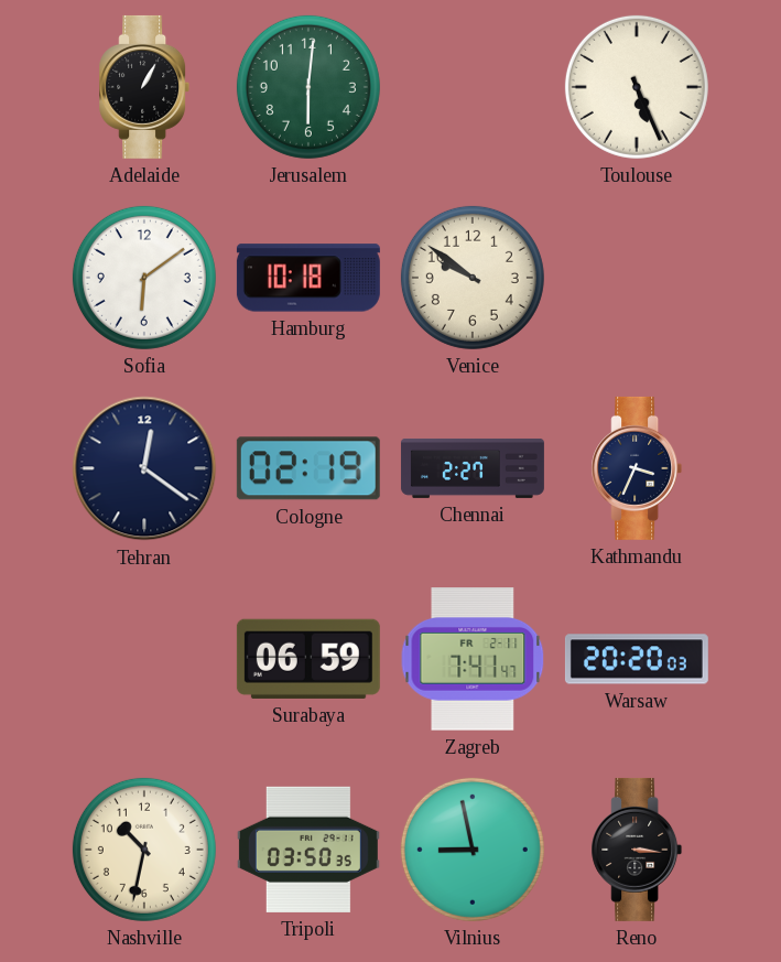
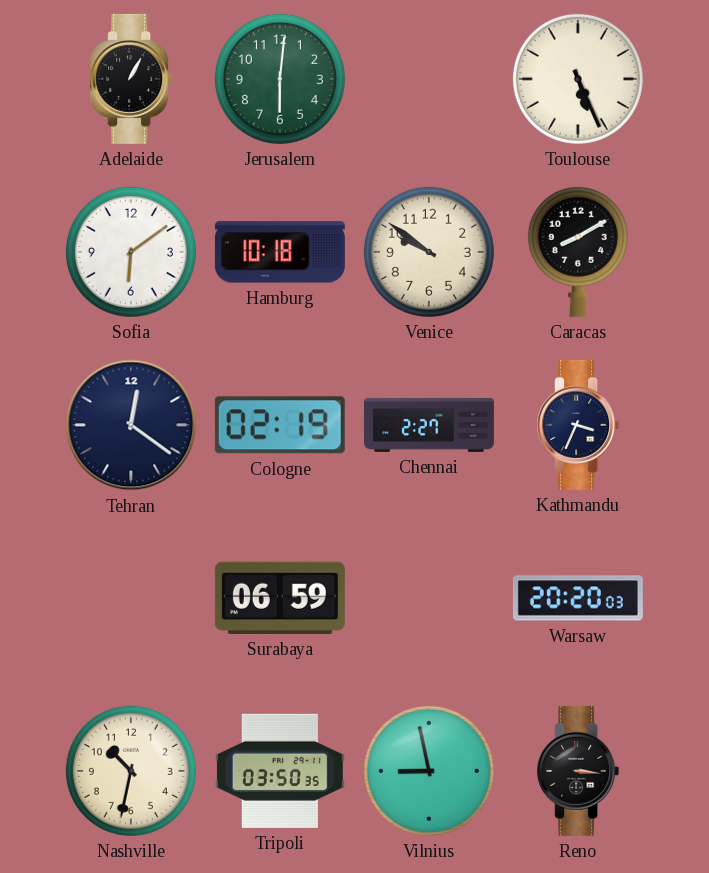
Caracas: none -> 8:10 (578, 252)
Zagreb: 7:41 -> none (473, 659)
